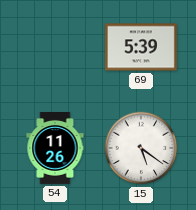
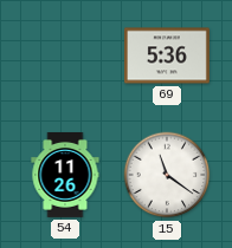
69: 5:39 -> 5:36 (167, 56)
15: 5:21 -> 11:21 (167, 175)
